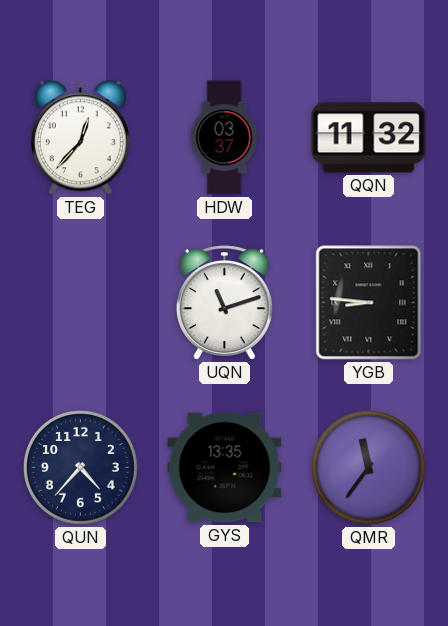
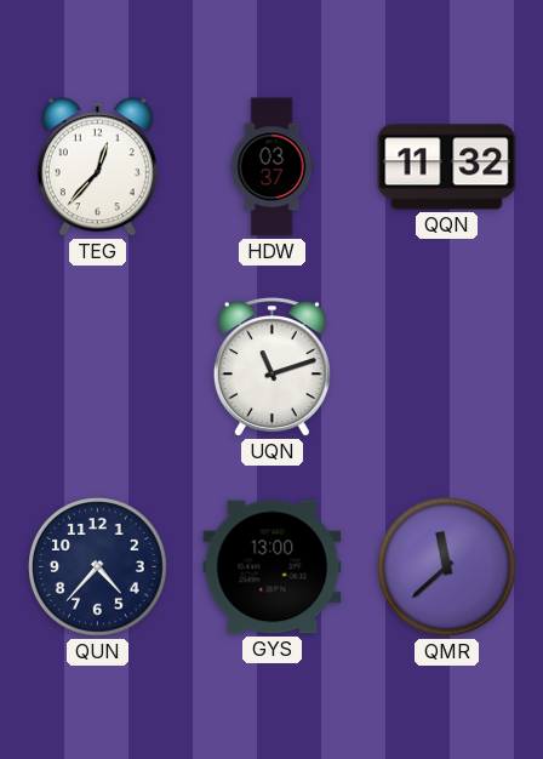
YGB: 8:46 -> none (369, 303)
GYS: 13:35 -> 13:00 (273, 567)
QMR: 11:36 -> 11:38 (447, 567)
